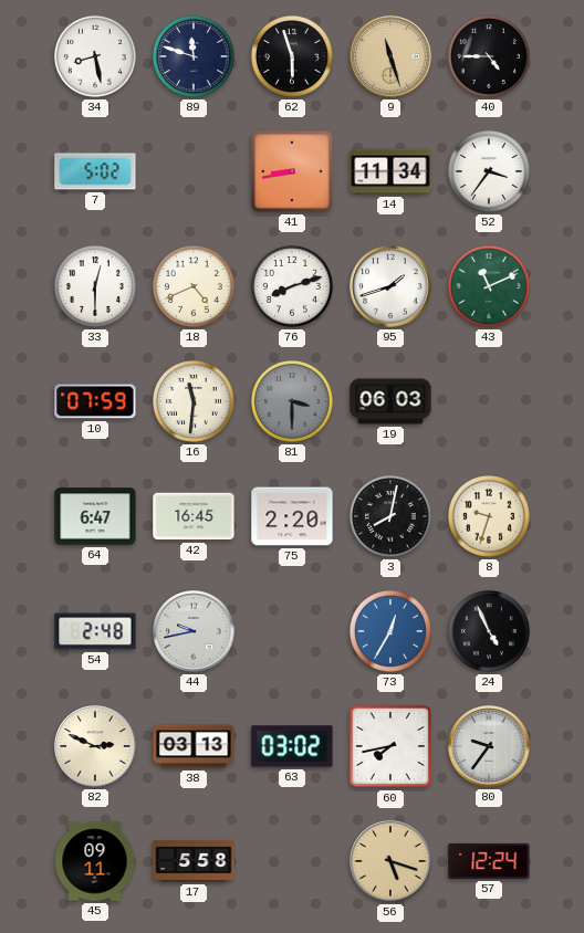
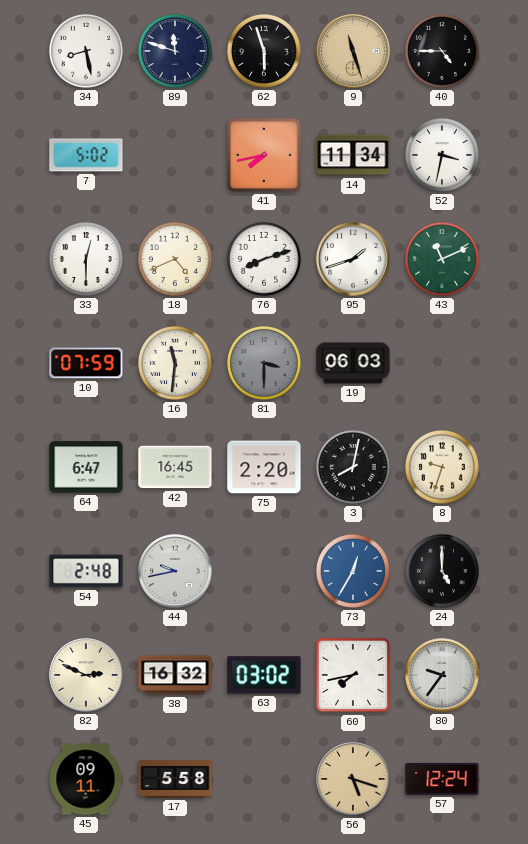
41: 8:43 -> 7:43 (264, 155)
52: 3:36 -> 3:32 (442, 155)
24: 4:56 -> 5:00 (442, 571)
38: 03:13 -> 16:32 (175, 675)
